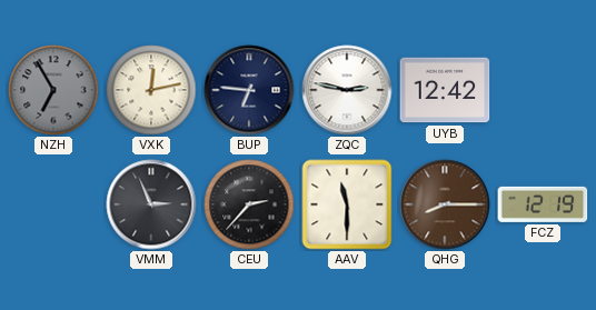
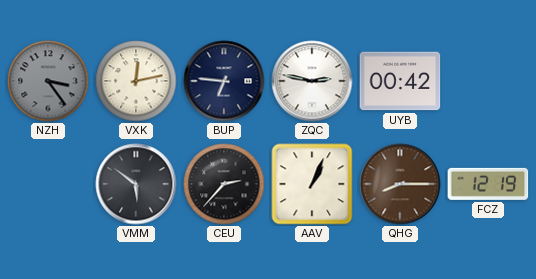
NZH: 6:55 -> 3:24 (48, 81)
UYB: 12:42 -> 00:42 (400, 81)
VMM: 2:56 -> 5:51 (136, 184)
AAV: 11:30 -> 1:04 (312, 184)
